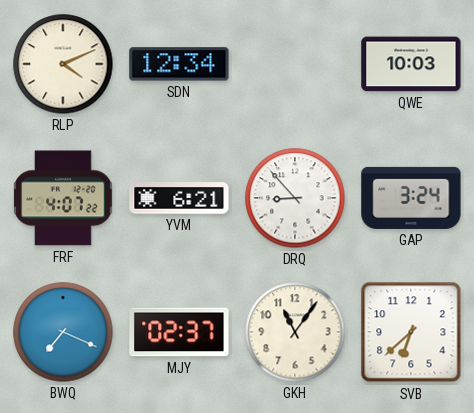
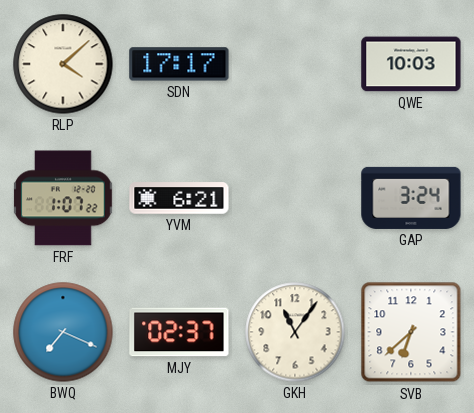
RLP: 4:11 -> 4:08 (63, 64)
SDN: 12:34 -> 17:17 (179, 64)
FRF: 4:07 -> 1:07 (63, 198)
DRQ: 8:53 -> none (295, 198)
